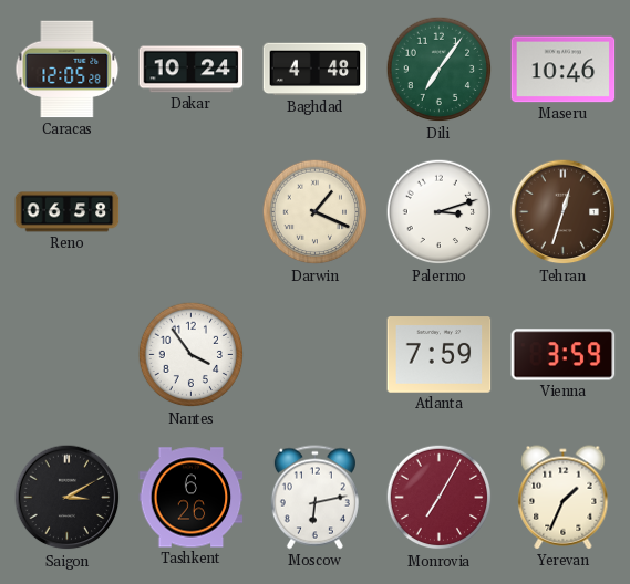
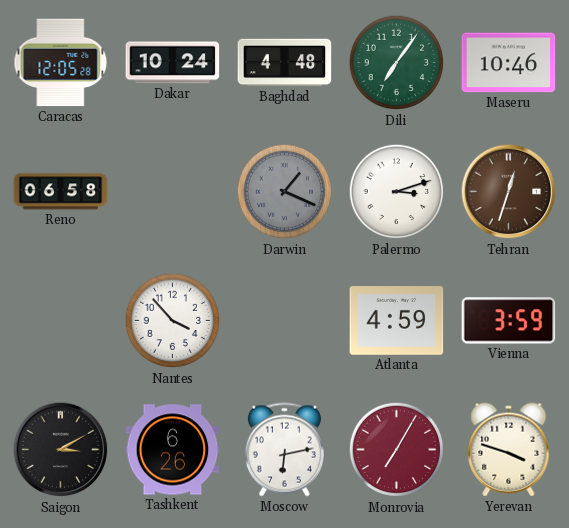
Darwin dial: cream -> grey (285, 192)
Nantes: 3:54 -> 3:53 (173, 321)
Atlanta: 7:59 -> 4:59 (397, 321)
Yerevan: 1:34 -> 3:48 (509, 450)
